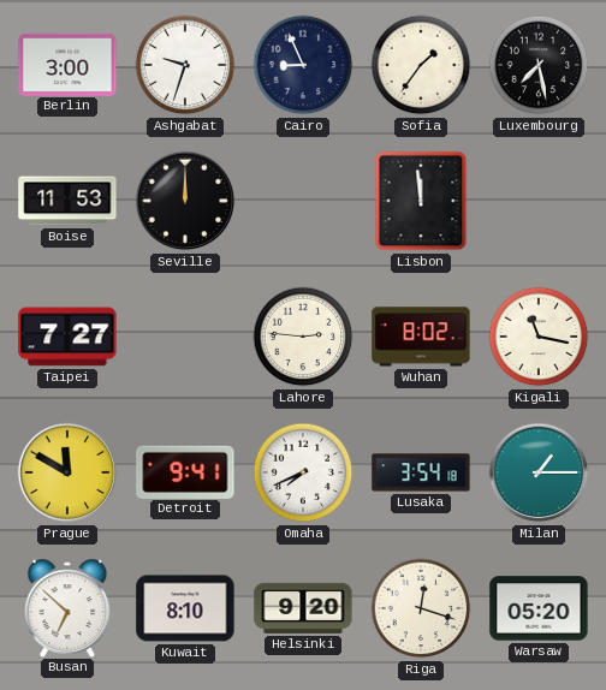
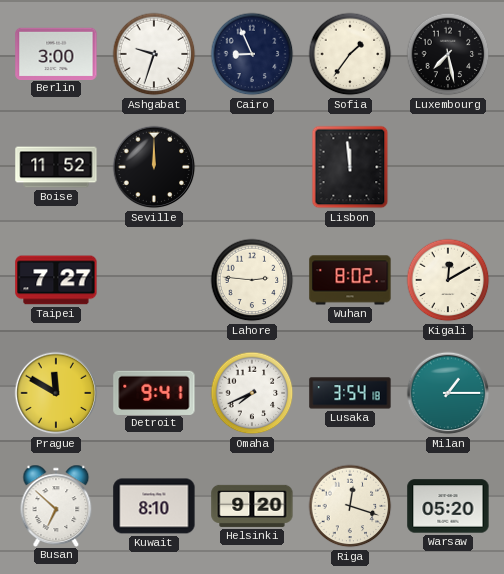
Boise: 11:53 -> 11:52 (56, 167)
Kigali: 11:17 -> 12:10 (448, 280)
